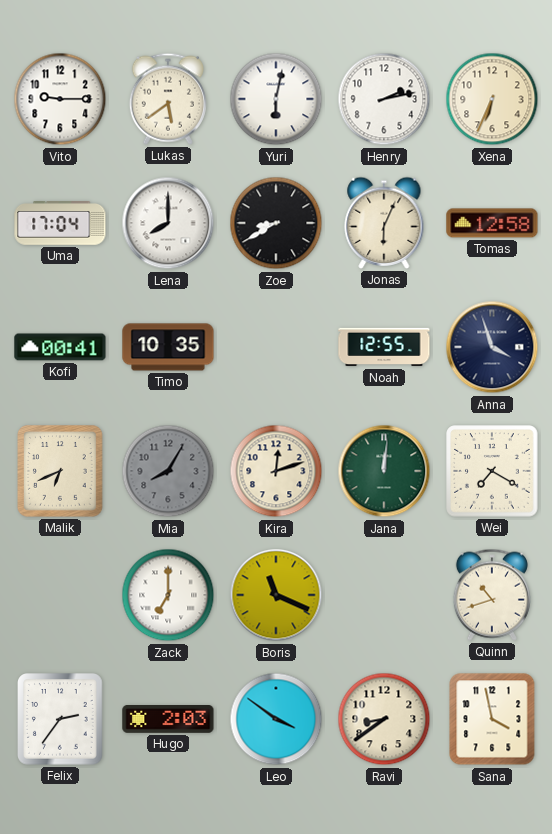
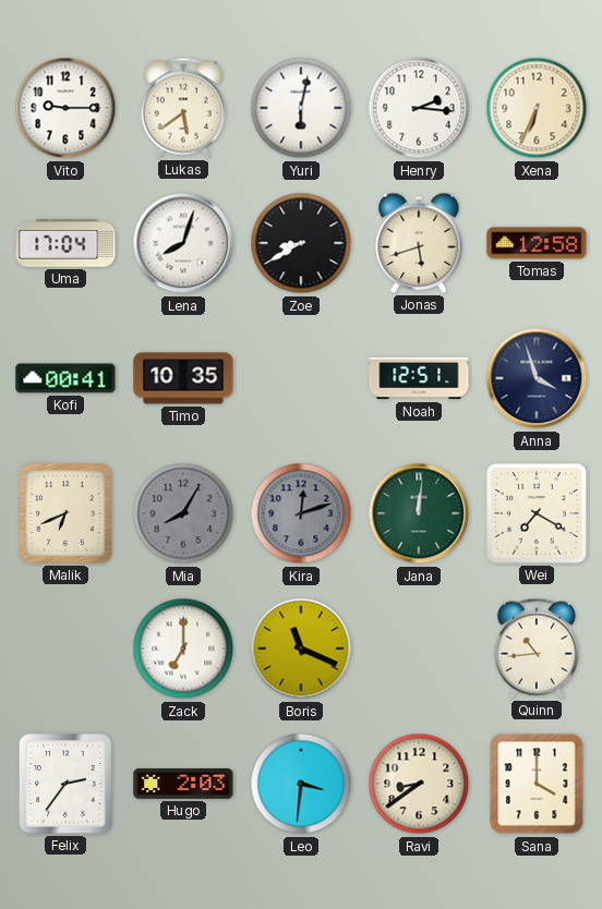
Henry: 2:13 -> 2:16 (419, 108)
Lena: 8:00 -> 8:03 (183, 243)
Jonas: 6:04 -> 5:42 (419, 243)
Noah: 12:55 -> 12:51 (419, 378)
Kira dial: cream -> grey (301, 513)
Quinn: 10:42 -> 10:44 (537, 649)
Leo: 3:51 -> 3:31 (301, 784)
Sana: 3:58 -> 4:00 (537, 784)
